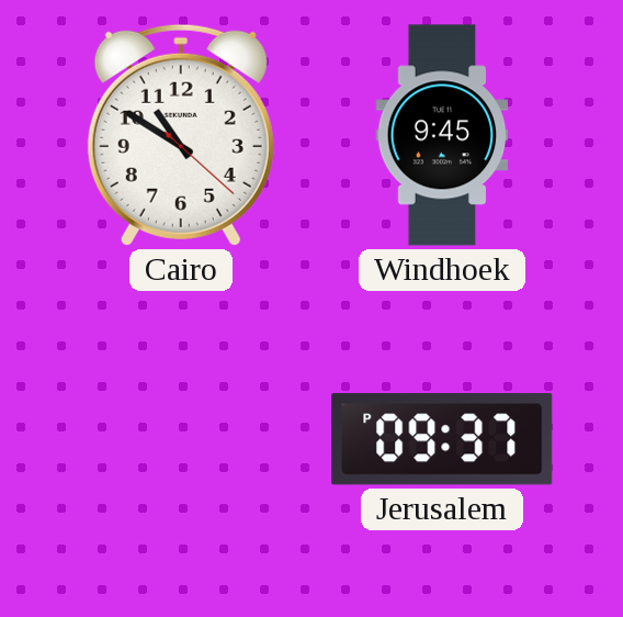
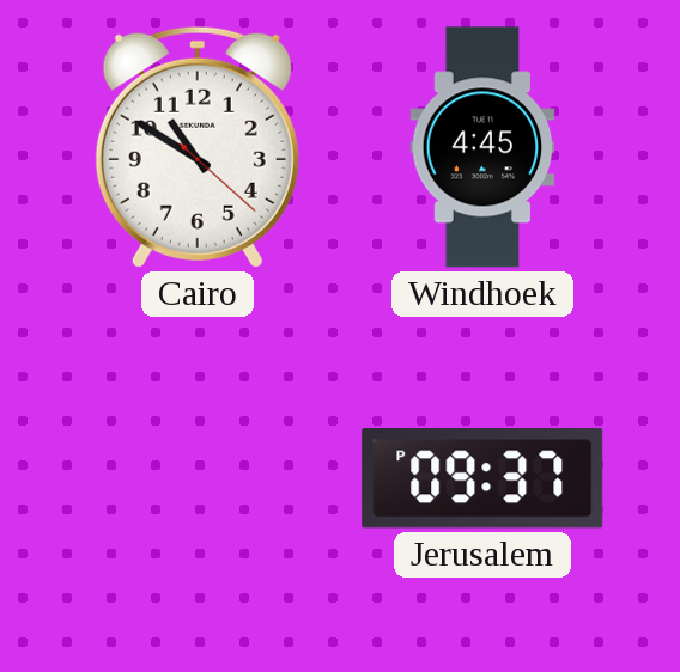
Windhoek: 9:45 -> 4:45 (482, 147)
